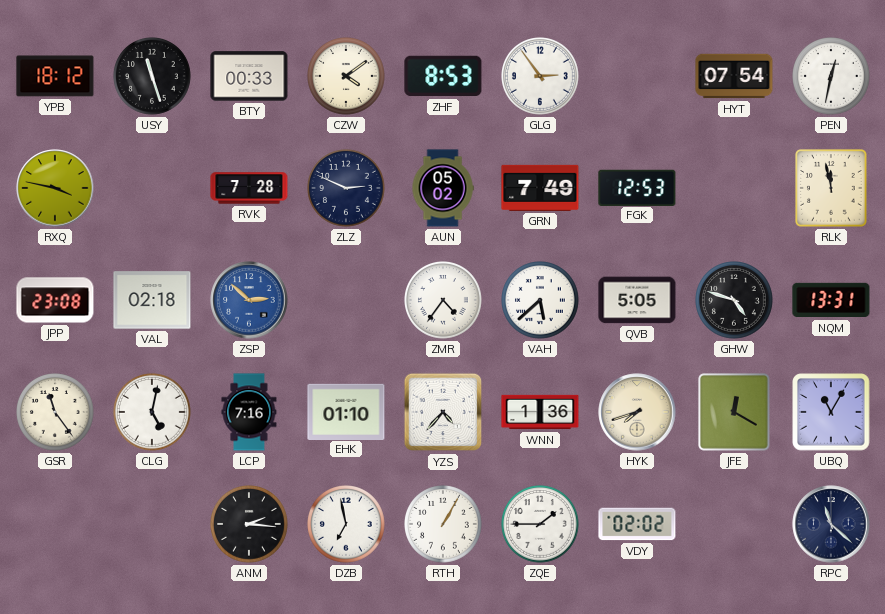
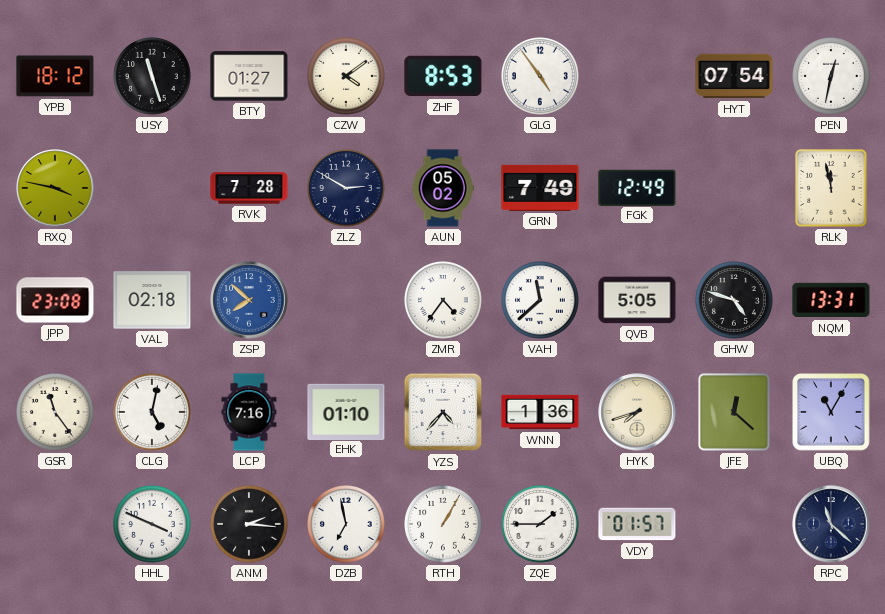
BTY: 00:33 -> 01:27 (249, 76)
GLG: 2:54 -> 4:54 (541, 77)
ZLZ: 2:49 -> 2:50 (347, 189)
FGK: 12:53 -> 12:49 (637, 187)
ZSP: 2:52 -> 7:52 (249, 300)
VAH: 5:38 -> 11:38 (541, 301)
JFE: 12:20 -> 12:22 (734, 412)
HHL: none -> 3:49 (153, 525)
VDY: 02:02 -> 01:57 (637, 524)
